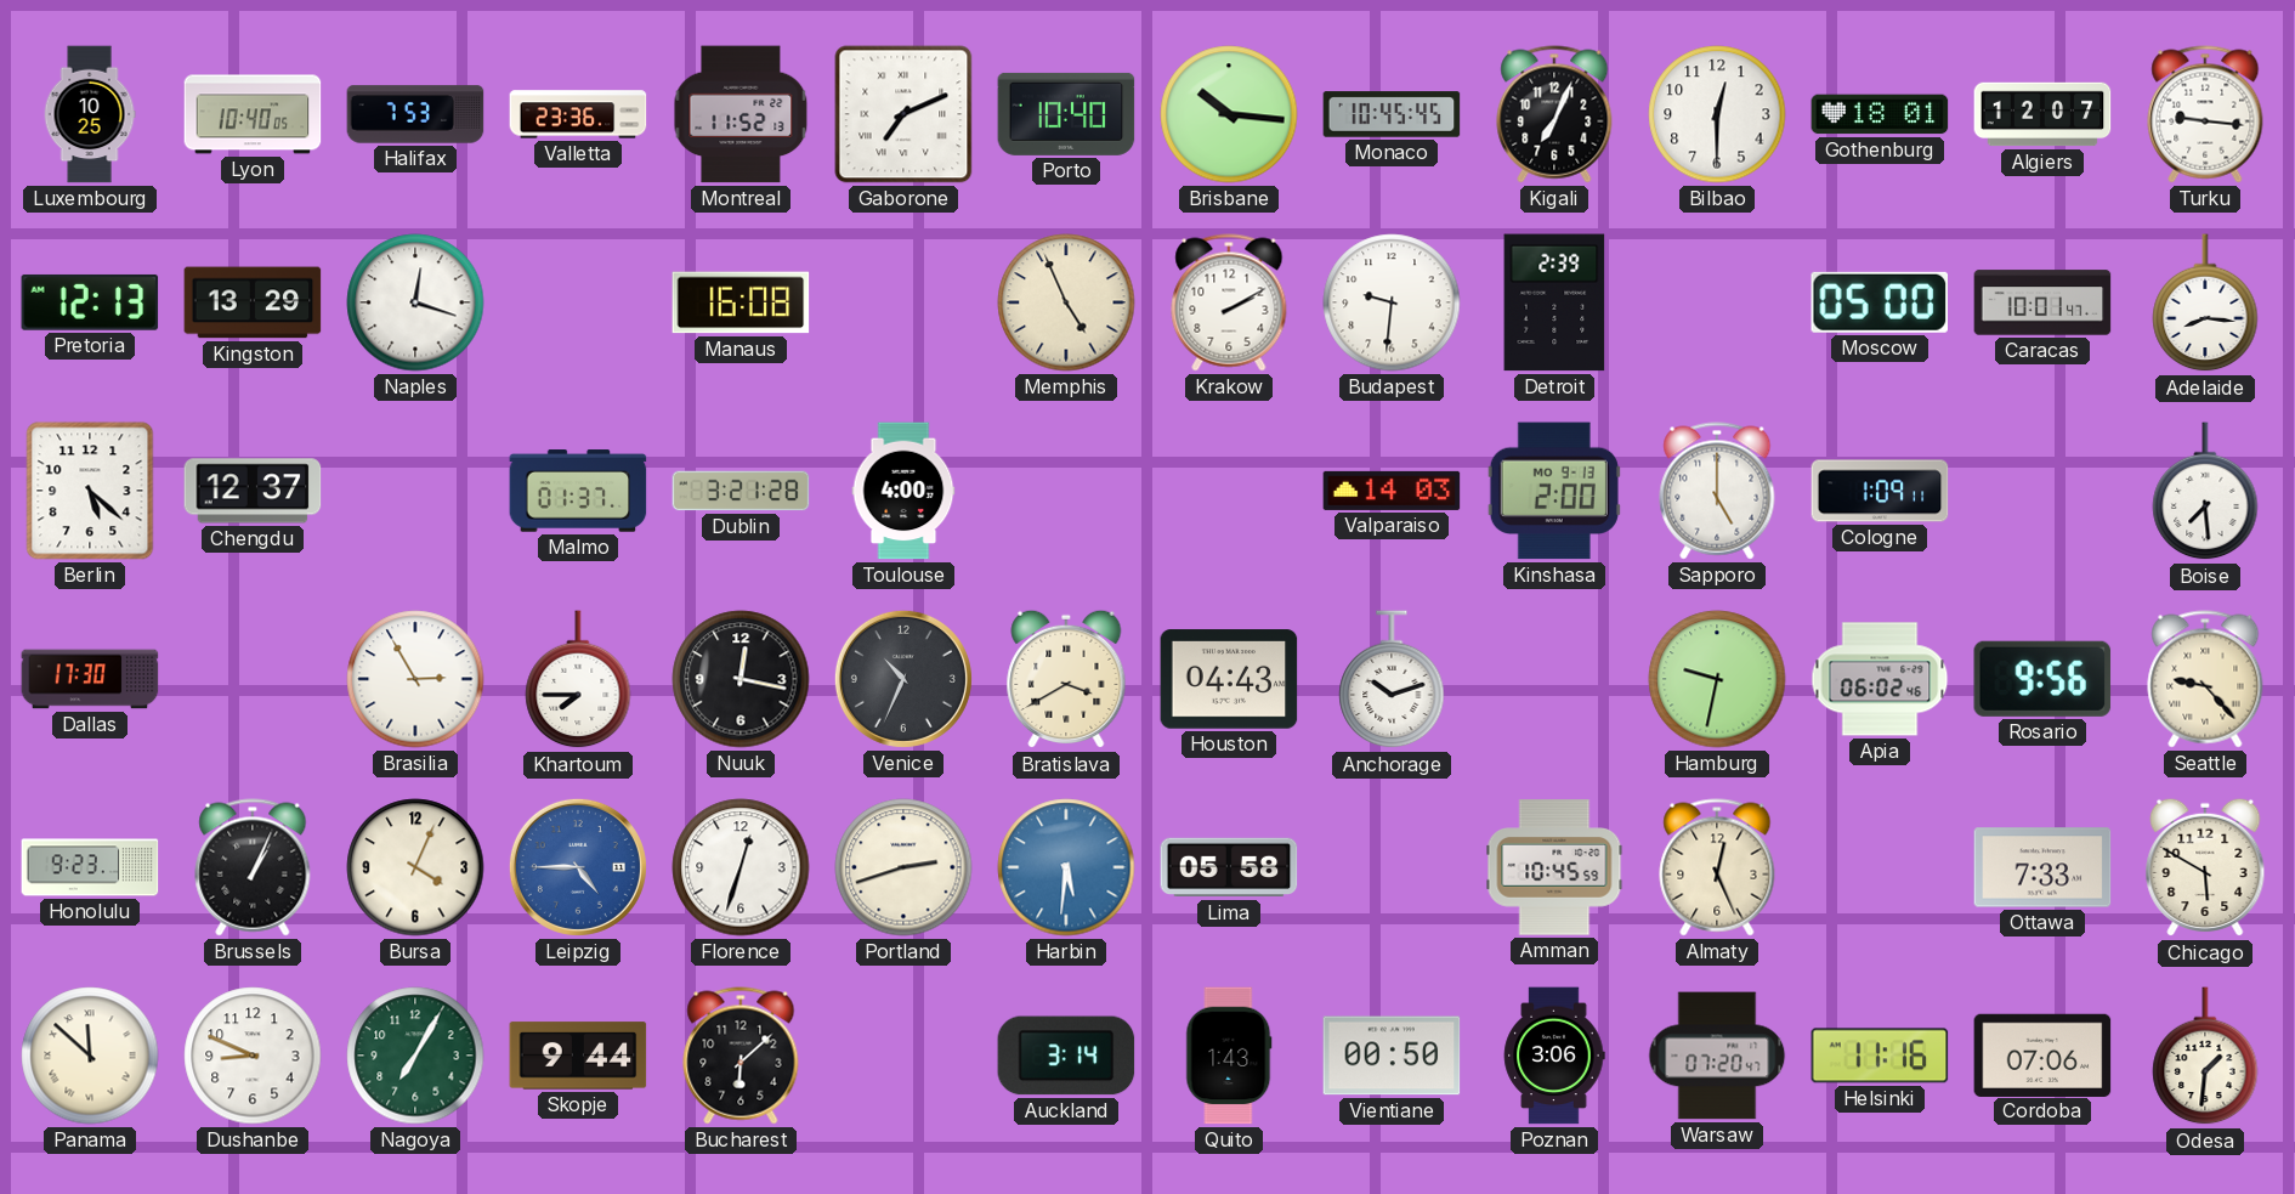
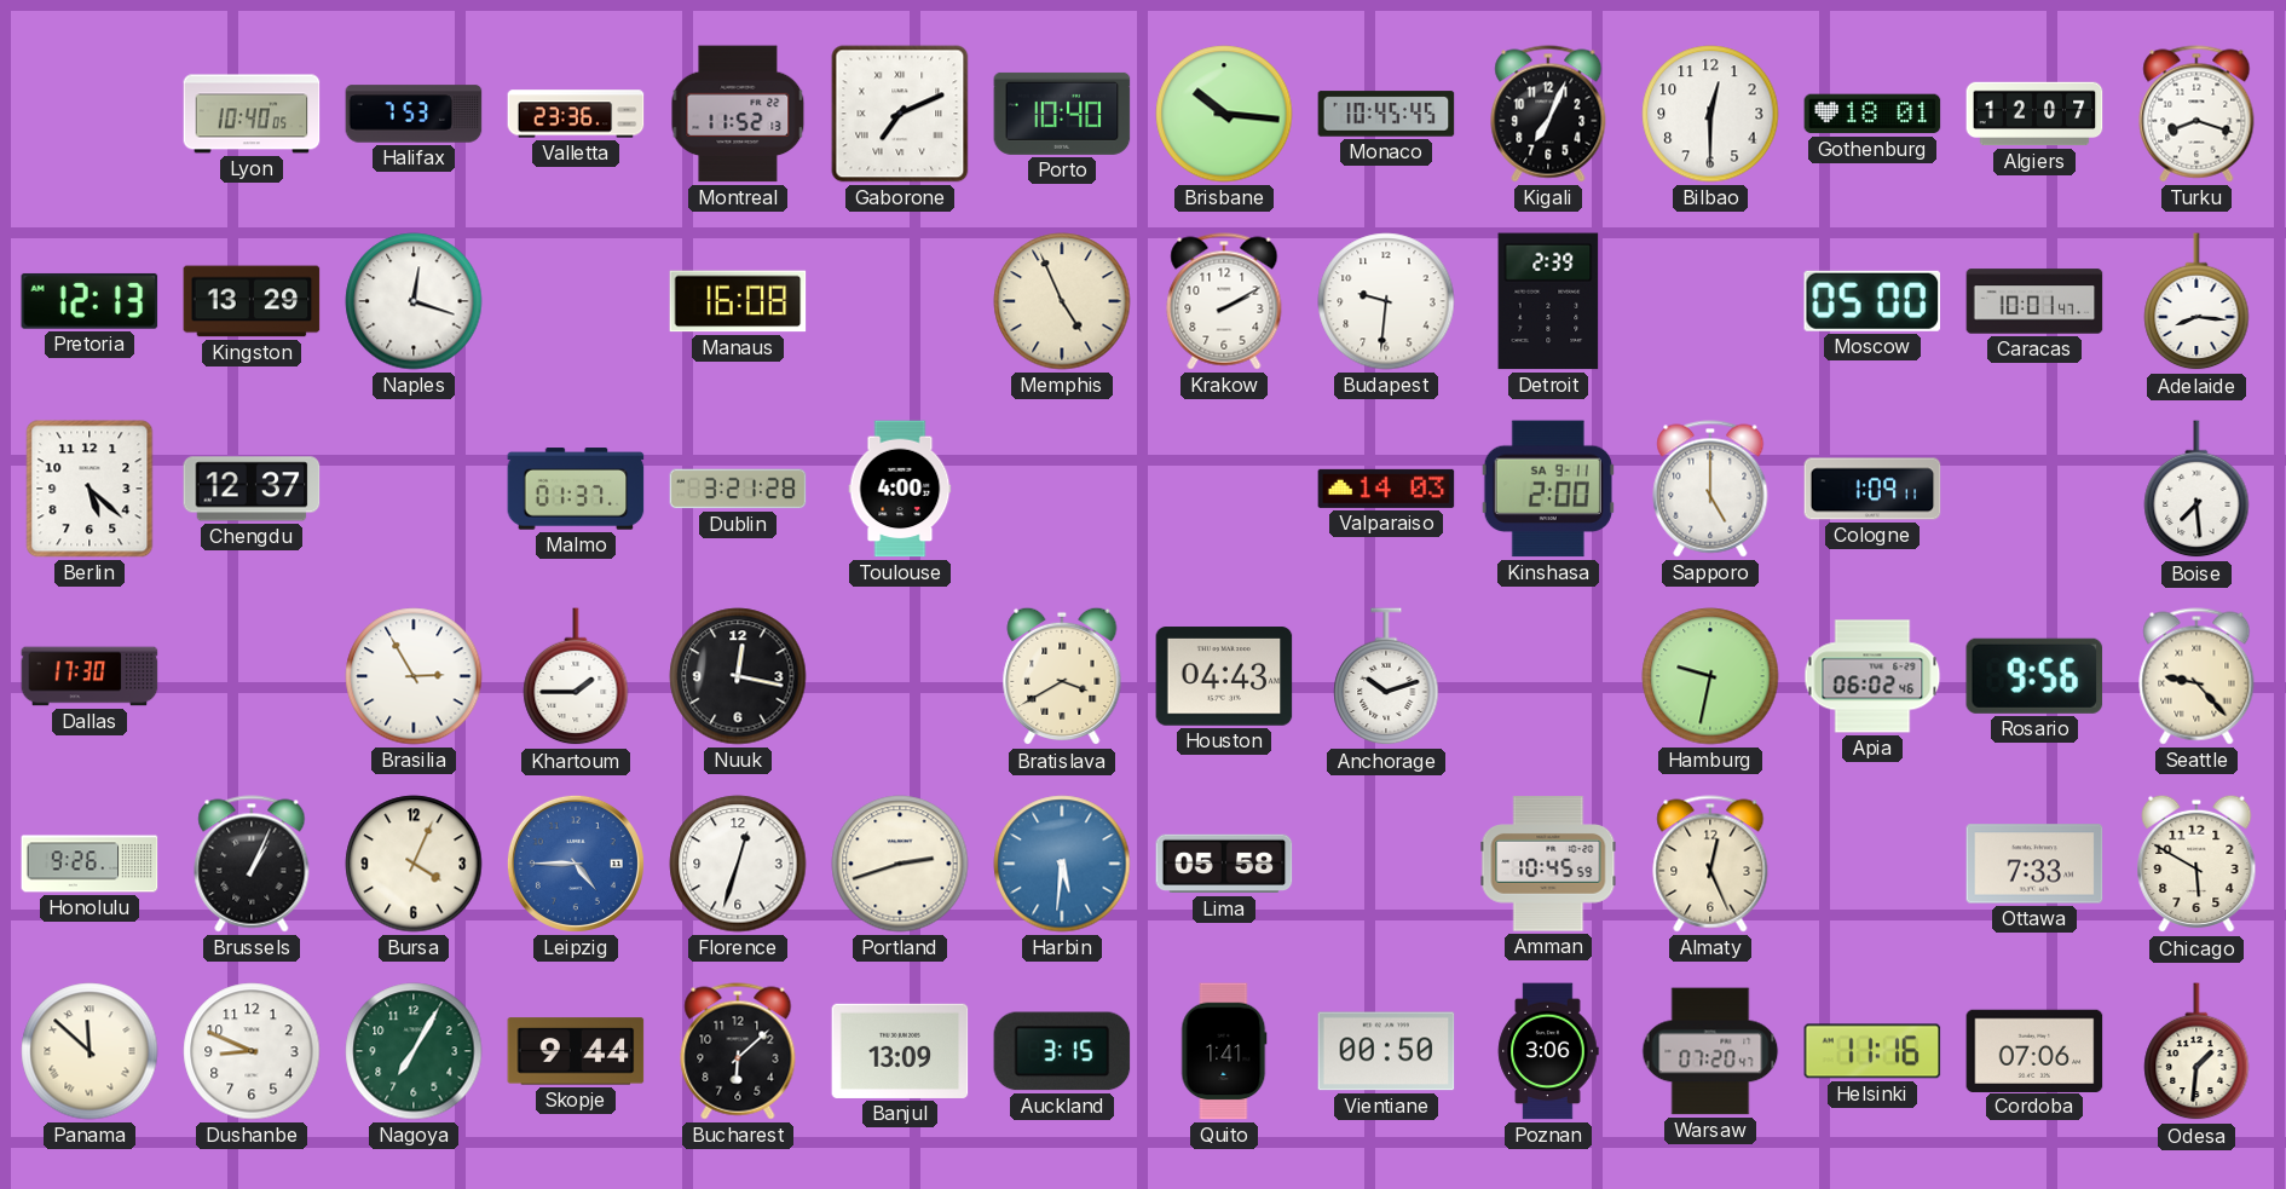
Luxembourg: 10:25 -> none (90, 114)
Turku: 9:16 -> 8:18 (2196, 114)
Kinshasa date: MO 9-13 -> SA 9-11 (1548, 489)
Khartoum: 7:45 -> 1:45 (576, 677)
Venice: 10:34 -> none (903, 679)
Honolulu: 9:23 -> 9:26 (90, 864)
Banjul: none -> 13:09 (900, 1051)
Auckland: 3:14 -> 3:15 (1062, 1051)
Quito: 1:43 -> 1:41 (1224, 1051)
